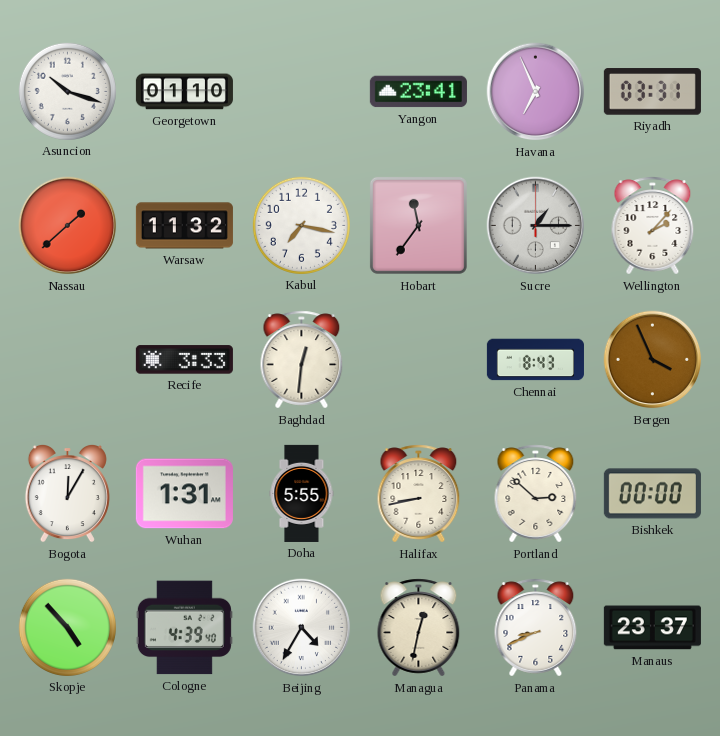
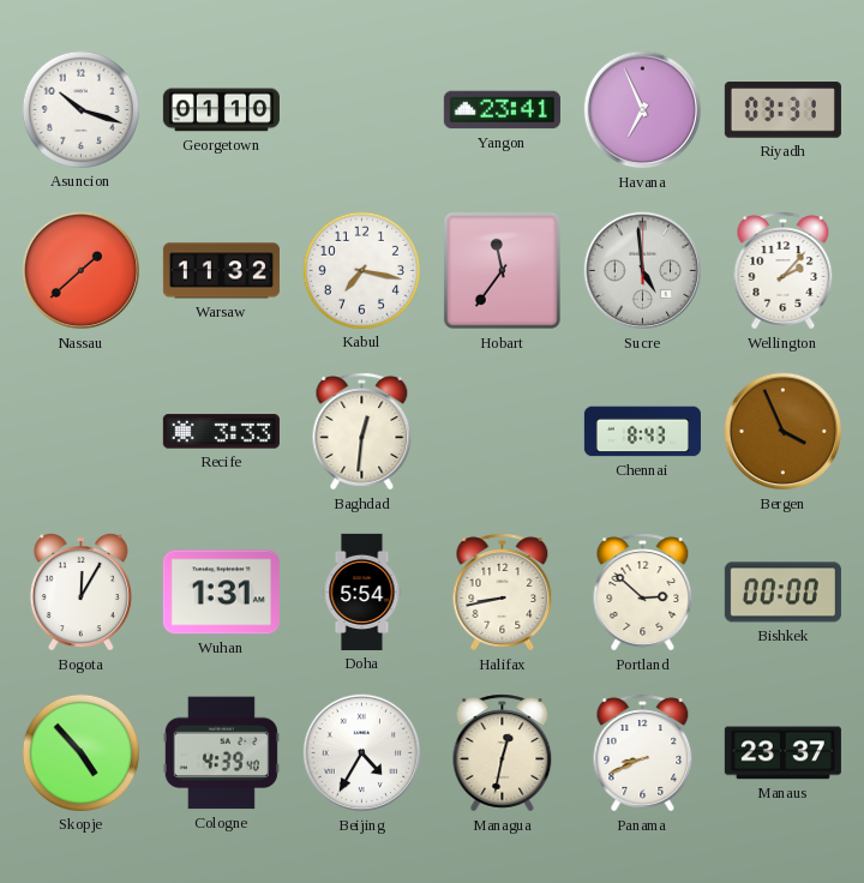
Sucre: 1:15 -> 4:59 (643, 271)
Doha: 5:55 -> 5:54 (362, 591)
